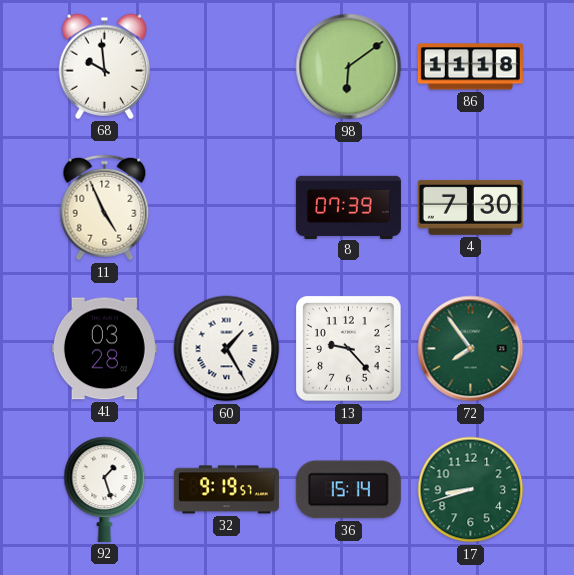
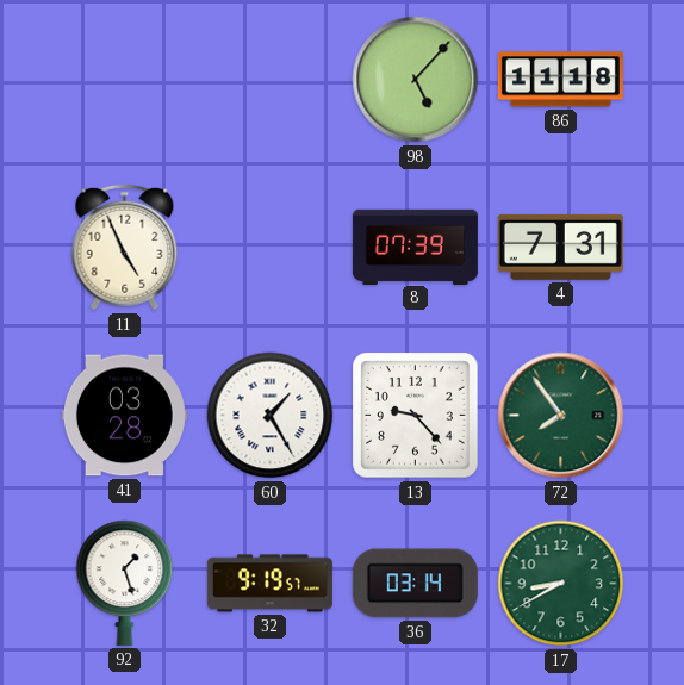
68: 9:59 -> none (105, 66)
98: 6:09 -> 5:07 (416, 80)
4: 7:30 -> 7:31 (560, 247)
36: 15:14 -> 03:14 (415, 584)
17: 8:42 -> 8:40 (561, 584)
